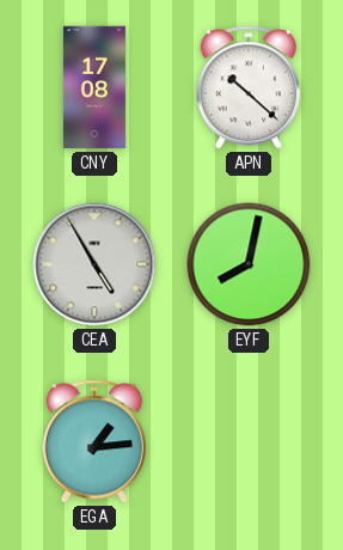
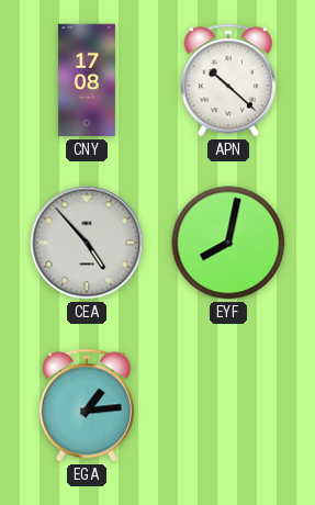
CEA: 4:55 -> 4:53 (87, 243)
